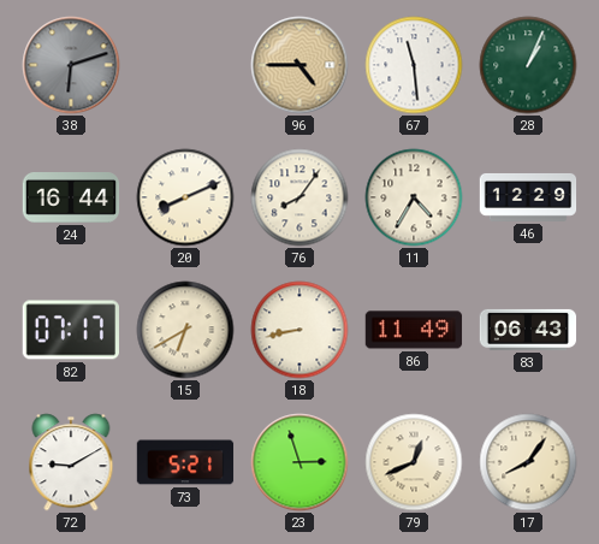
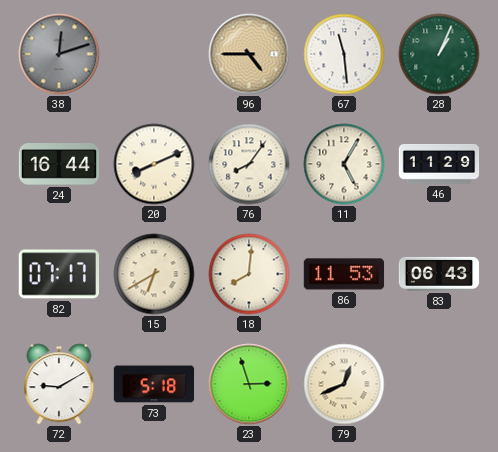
38: 6:12 -> 12:12 (59, 54)
11: 4:35 -> 5:05 (344, 164)
46: 12:29 -> 11:29 (439, 164)
18: 8:43 -> 8:01 (249, 274)
86: 11:49 -> 11:53 (344, 274)
73: 5:21 -> 5:18 (154, 384)
17: 8:06 -> none (528, 462)
